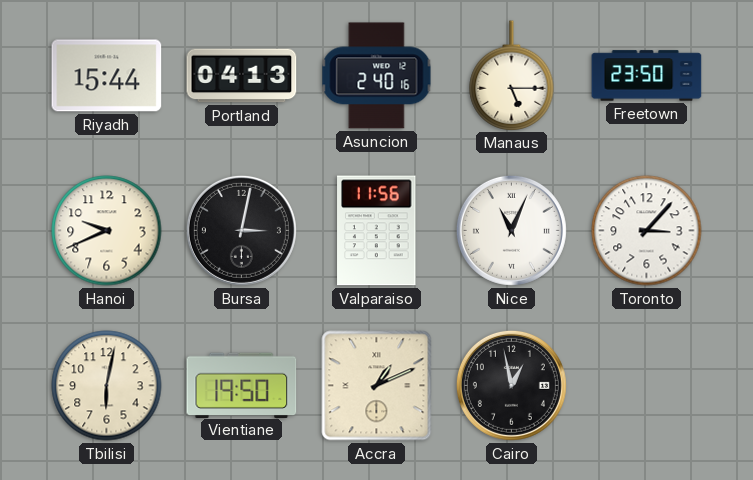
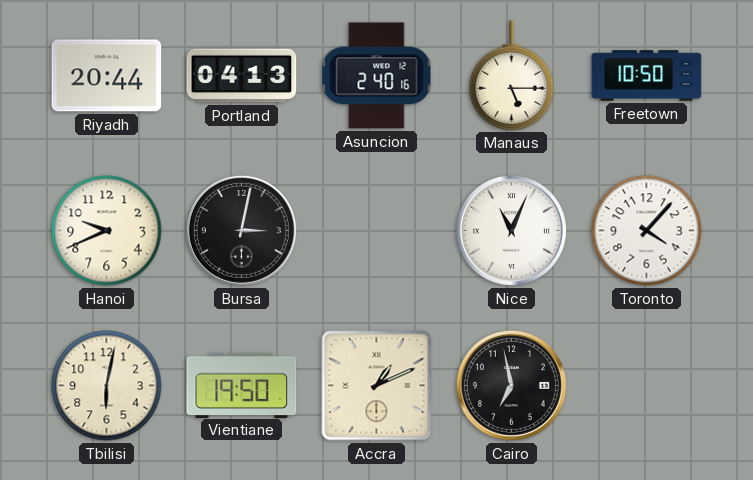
Riyadh: 15:44 -> 20:44 (107, 76)
Freetown: 23:50 -> 10:50 (647, 76)
Valparaiso: 11:56 -> none (377, 231)
Toronto: 3:07 -> 4:07 (647, 231)
Cairo: 12:58 -> 6:58 (511, 385)
